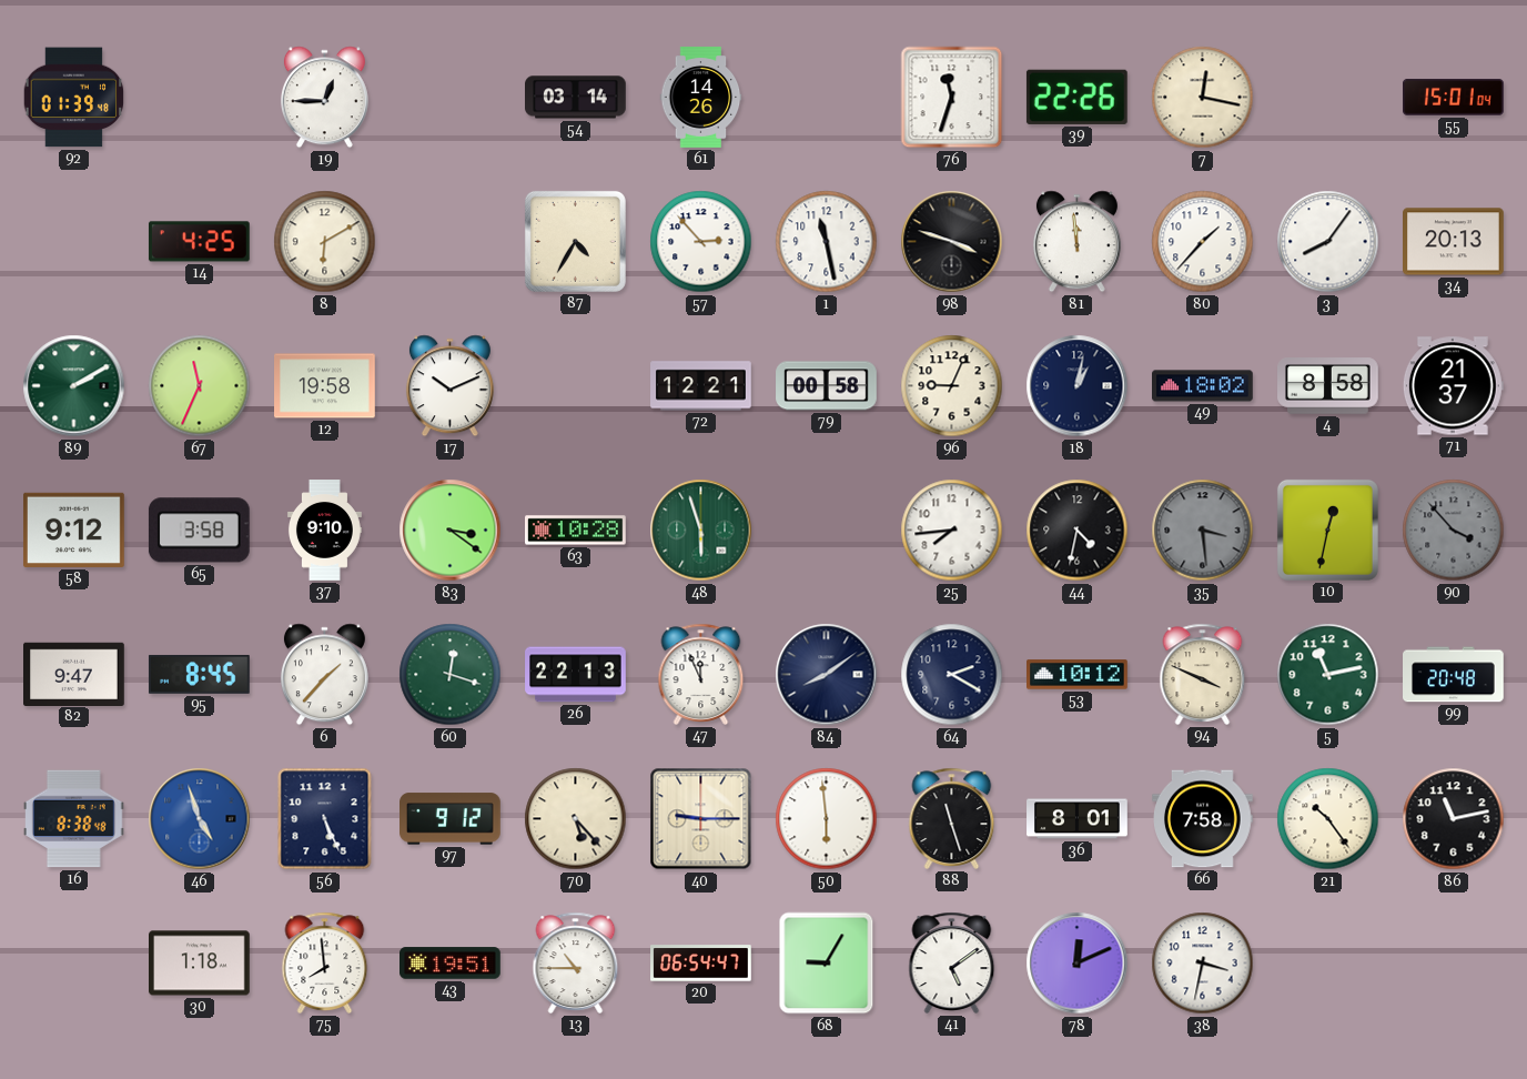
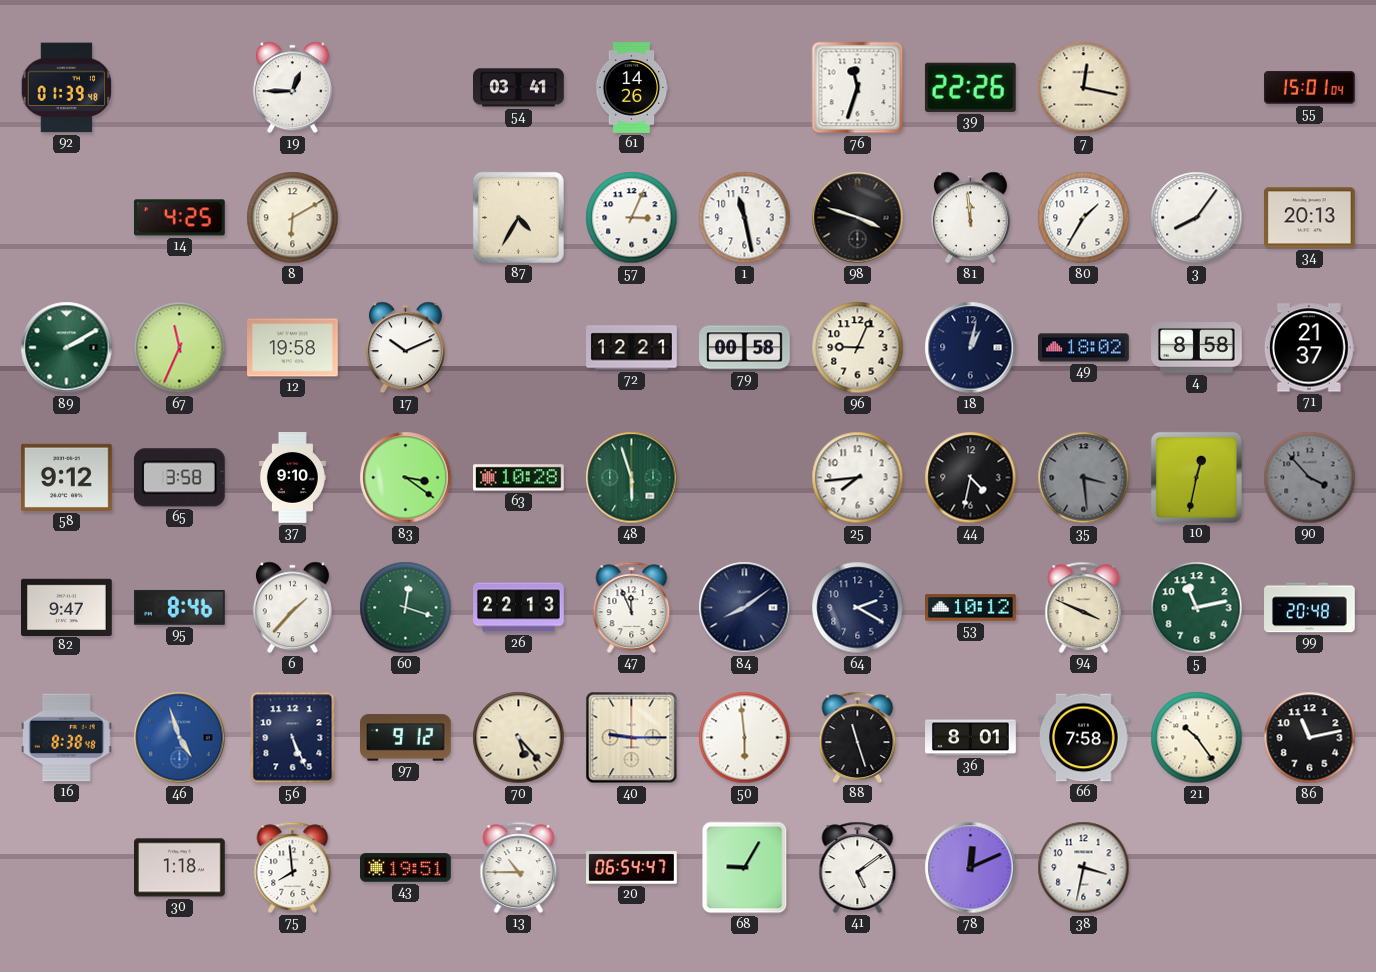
54: 03:14 -> 03:41 (519, 88)
57: 2:53 -> 3:04 (632, 218)
80: 1:37 -> 1:35 (1084, 218)
95: 8:45 -> 8:46 (179, 607)
